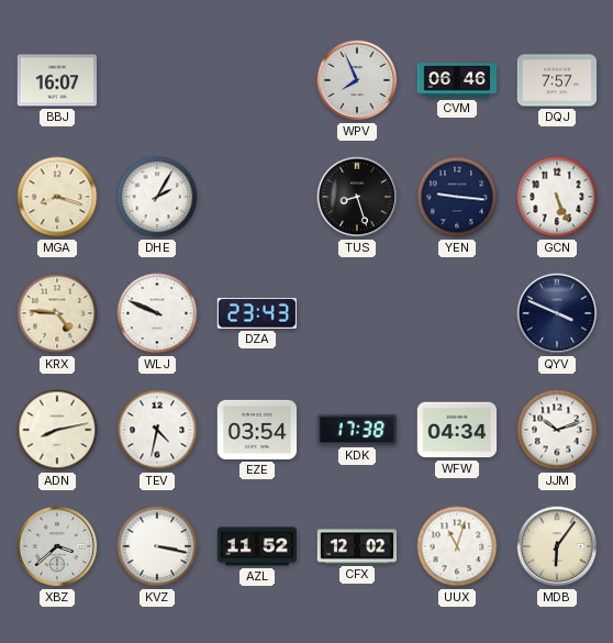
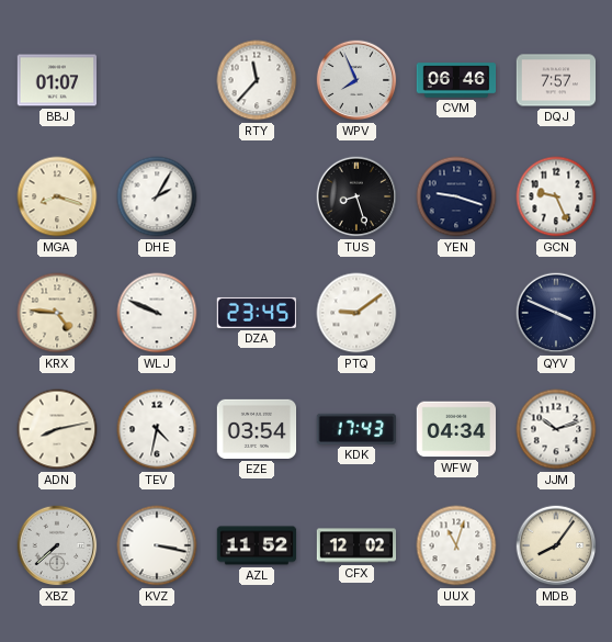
BBJ: 16:07 -> 01:07 (57, 80)
RTY: none -> 11:37 (257, 80)
YEN: 9:16 -> 9:18 (456, 196)
GCN: 5:26 -> 9:26 (556, 196)
DZA: 23:43 -> 23:45 (256, 313)
PTQ: none -> 9:09 (356, 313)
KDK: 17:38 -> 17:43 (355, 429)
XBZ: 3:38 -> 7:38 (57, 545)
MDB: 6:06 -> 8:06 (556, 545)
